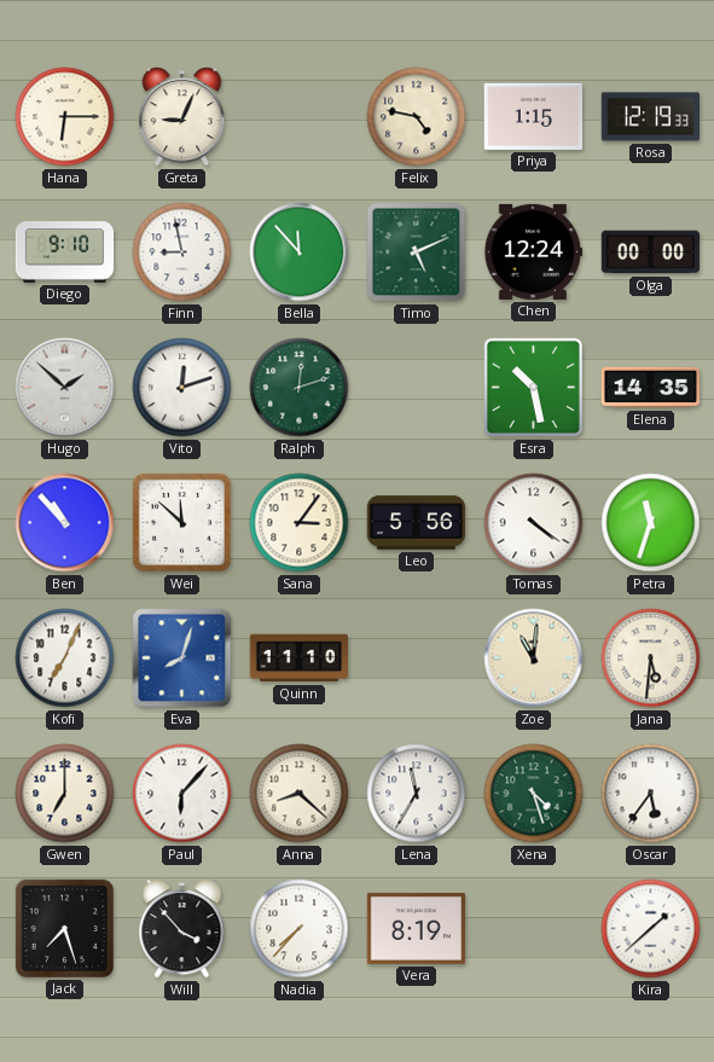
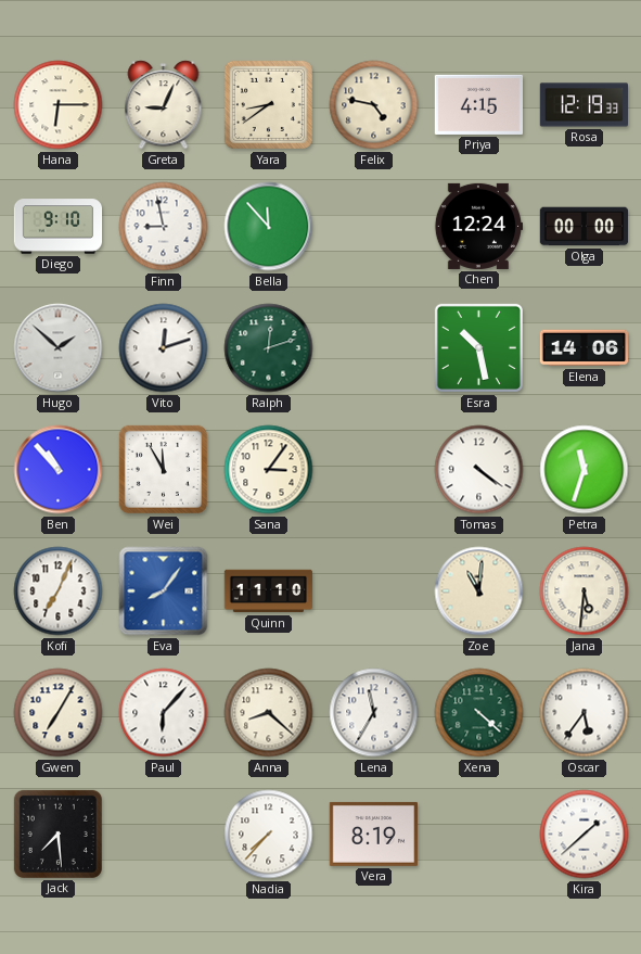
Yara: none -> 8:39 (268, 104)
Priya: 1:15 -> 4:15 (478, 104)
Timo: 5:11 -> none (417, 253)
Elena: 14:35 -> 14:06 (584, 348)
Wei: 11:52 -> 11:55 (163, 469)
Leo: 5:56 -> none (416, 523)
Eva: 8:03 -> 8:06 (164, 592)
Gwen: 7:00 -> 7:05 (59, 713)
Xena: 4:27 -> 4:22 (479, 713)
Jack: 7:27 -> 7:29 (57, 834)
Will: 3:53 -> none (182, 929)
